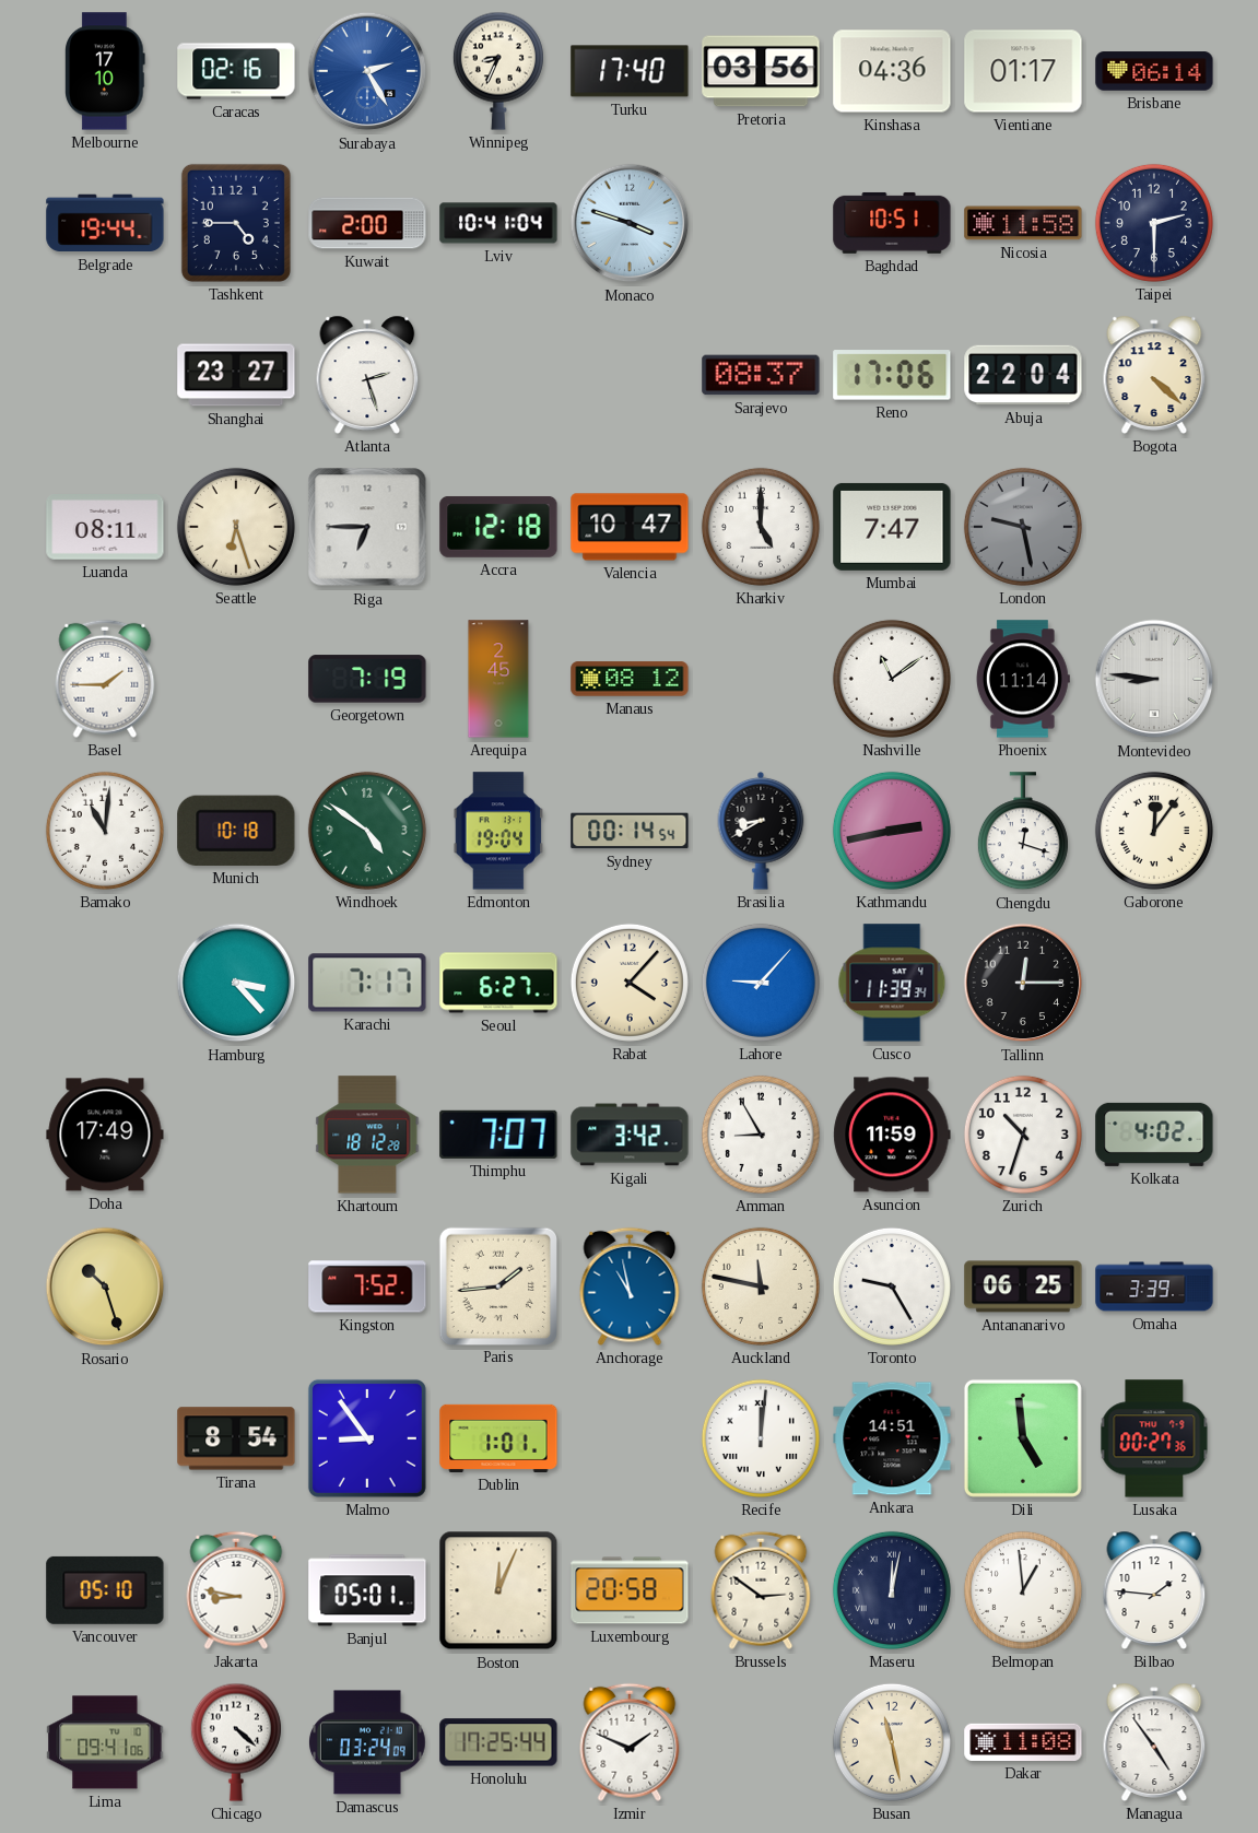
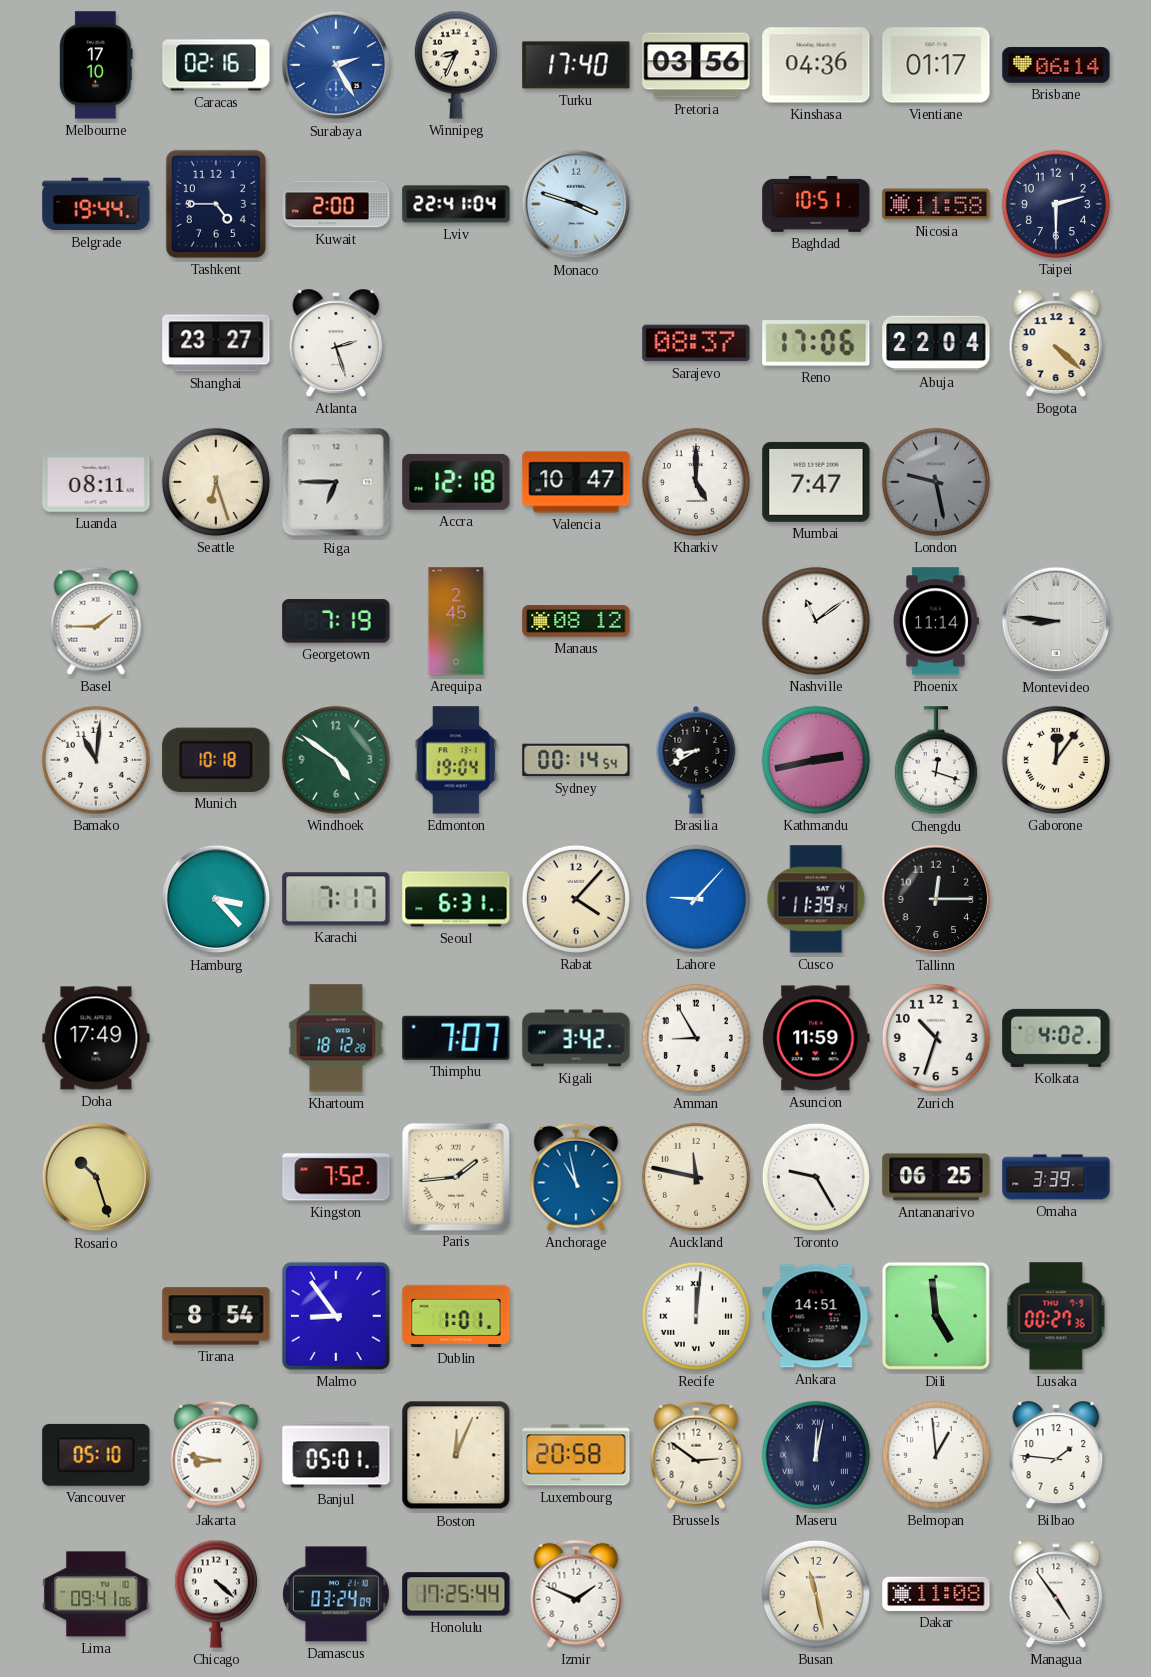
Lviv: 10:41 -> 22:41 (456, 204)
Seoul: 6:27 -> 6:31 (456, 899)
